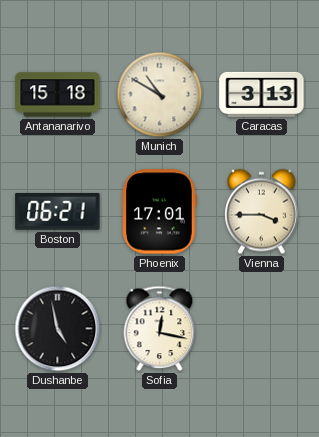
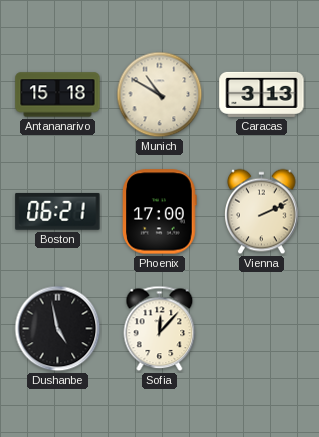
Phoenix: 17:01 -> 17:00 (160, 212)
Vienna: 3:45 -> 2:11 (262, 212)
Sofia: 12:17 -> 12:07 (160, 329)
